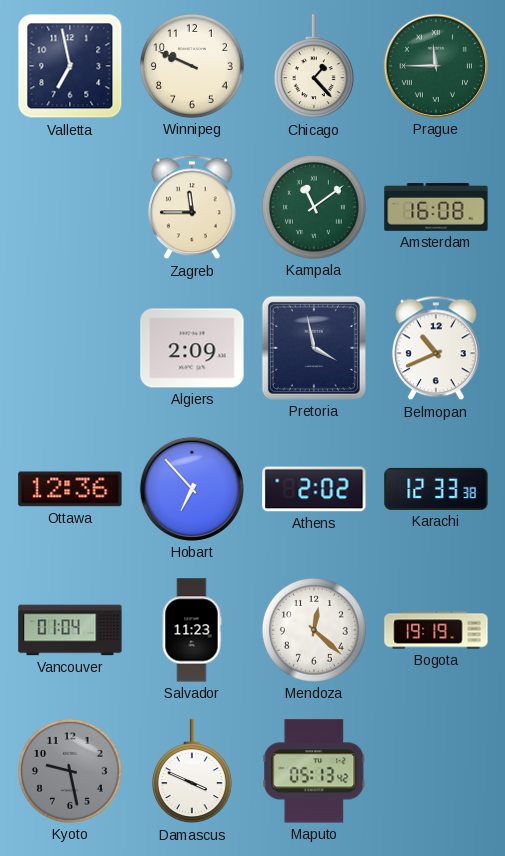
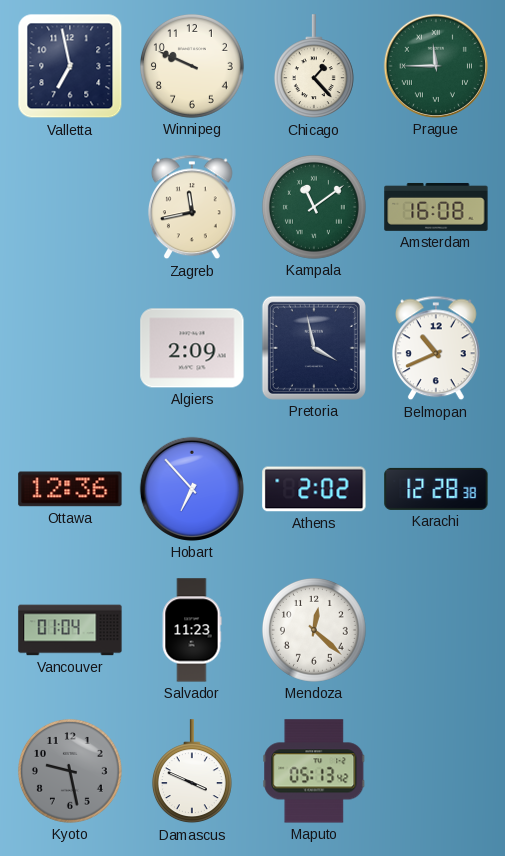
Zagreb: 11:45 -> 11:43 (192, 207)
Karachi: 12:33 -> 12:28 (436, 489)
Bogota: 19:19 -> none (436, 630)
